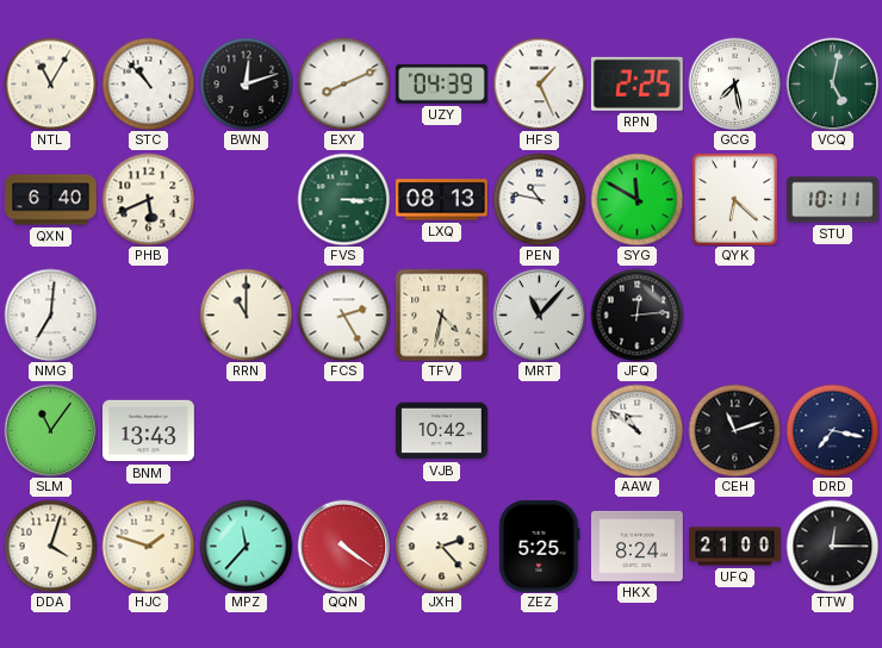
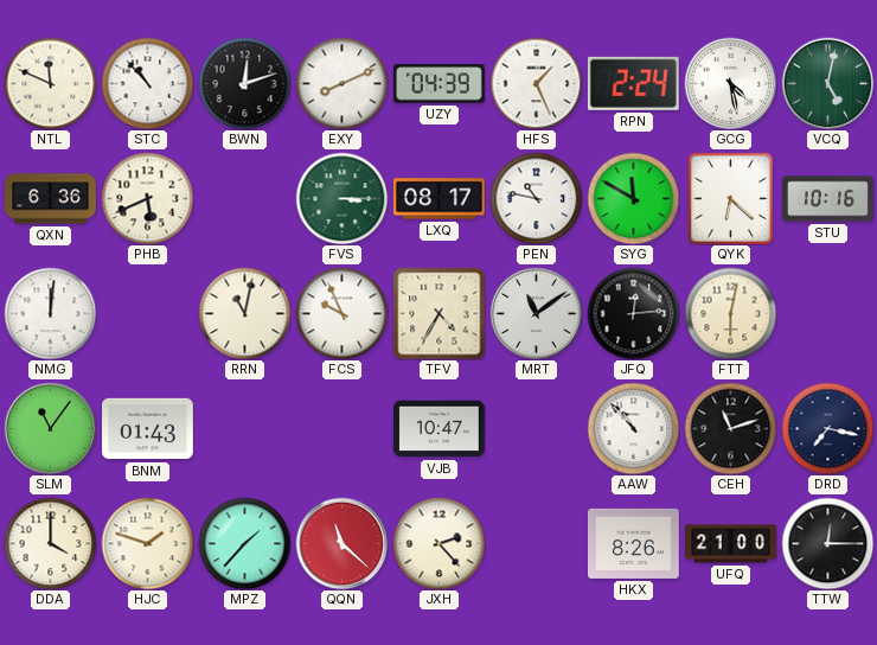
NTL: 11:05 -> 11:49 (50, 83)
RPN: 2:25 -> 2:24 (633, 83)
GCG: 7:28 -> 4:28 (730, 83)
QXN: 6:40 -> 6:36 (51, 199)
LXQ: 08:13 -> 08:17 (438, 199)
STU: 10:11 -> 10:16 (828, 199)
NMG: 7:01 -> 12:01 (50, 313)
RRN: 11:00 -> 11:02 (244, 313)
FCS: 2:25 -> 9:56 (341, 313)
TFV: 4:32 -> 4:35 (438, 313)
MRT: 11:07 -> 11:09 (536, 313)
FTT: none -> 6:02 (730, 313)
BNM: 13:43 -> 01:43 (148, 429)
VJB: 10:42 -> 10:47 (440, 429)
AAW: 10:51 -> 10:53 (633, 428)
DDA: 4:03 -> 4:00 (50, 543)
MPZ: 11:37 -> 1:37 (244, 543)
QQN: 4:21 -> 11:22 (341, 543)
ZEZ: 5:25 -> none (540, 546)
HKX: 8:24 -> 8:26 (634, 543)
